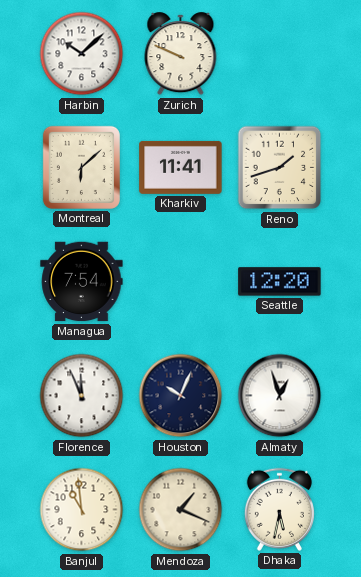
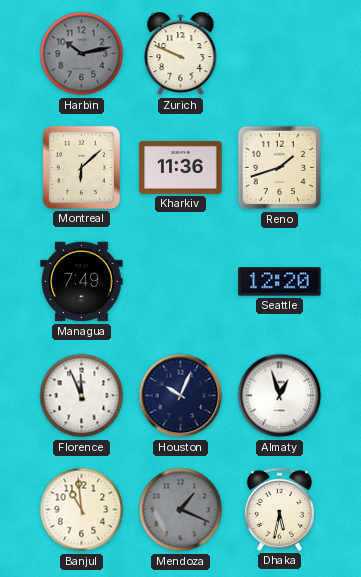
Harbin: 10:08 -> 10:13 (82, 54)
Harbin dial: white -> grey (82, 54)
Kharkiv: 11:41 -> 11:36 (181, 167)
Managua: 7:54 -> 7:49 (82, 282)
Mendoza dial: cream -> grey (181, 510)
